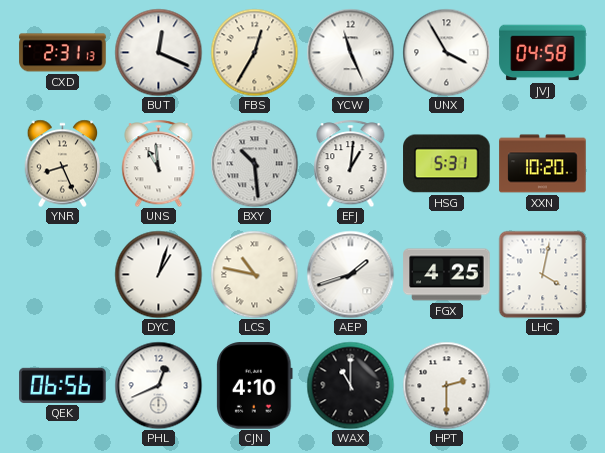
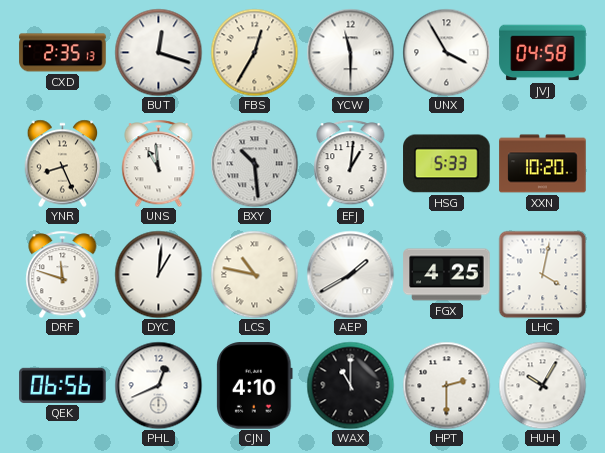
CXD: 2:31 -> 2:35 (63, 53)
BUT: 12:19 -> 12:18 (158, 52)
YCW: 11:26 -> 11:30 (350, 52)
HSG: 5:31 -> 5:33 (447, 164)
DRF: none -> 11:48 (63, 274)
DYC: 1:03 -> 1:01 (158, 274)
AEP: 1:42 -> 1:40 (350, 274)
HUH: none -> 10:05 (542, 385)
